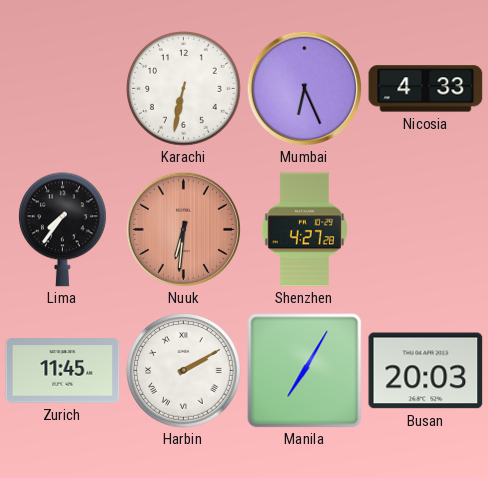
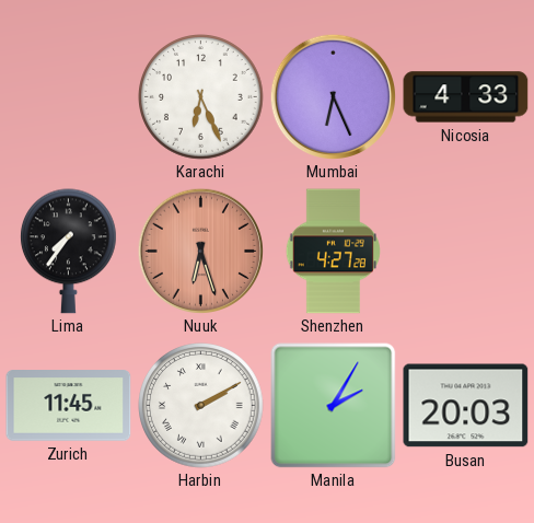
Karachi: 6:32 -> 6:26 (201, 97)
Nuuk: 6:31 -> 6:27 (200, 251)
Manila: 7:05 -> 2:05 (334, 406)
